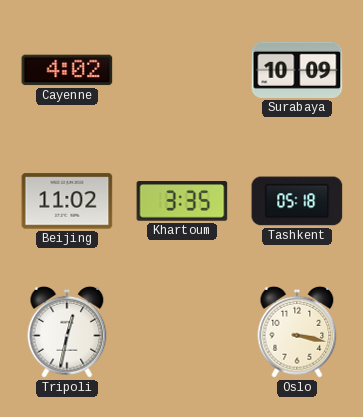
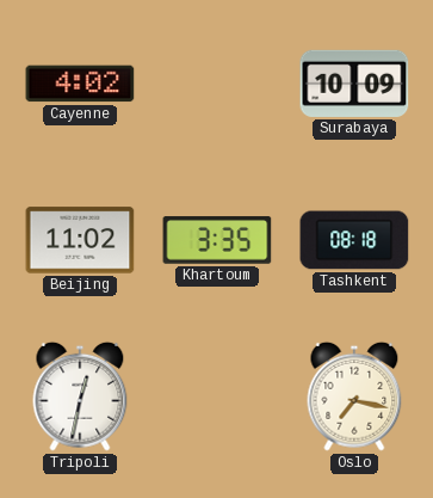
Tashkent: 05:18 -> 08:18 (354, 240)
Oslo: 3:17 -> 7:17 (354, 396)
